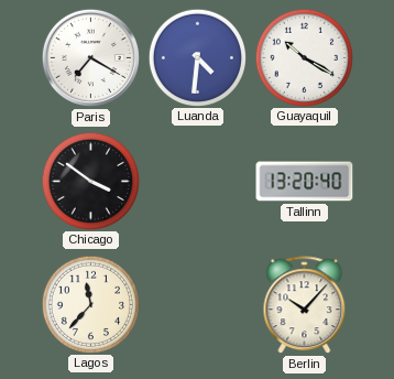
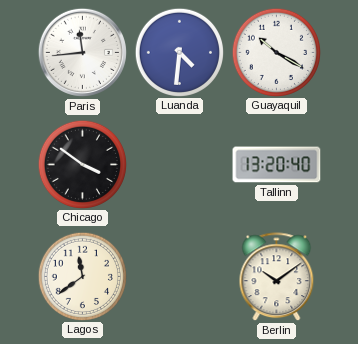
Paris: 7:20 -> 11:44 (82, 52)
Lagos: 11:37 -> 11:39 (82, 276)
Berlin: 10:07 -> 10:09 (277, 277)
